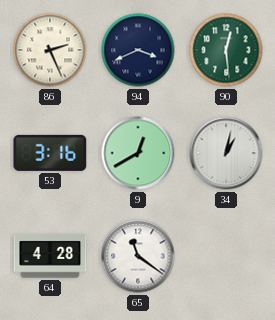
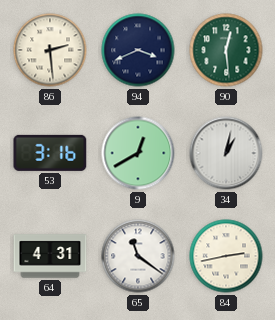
86: 2:26 -> 2:29 (50, 50)
64: 4:28 -> 4:31 (50, 256)
84: none -> 2:43 (226, 256)
